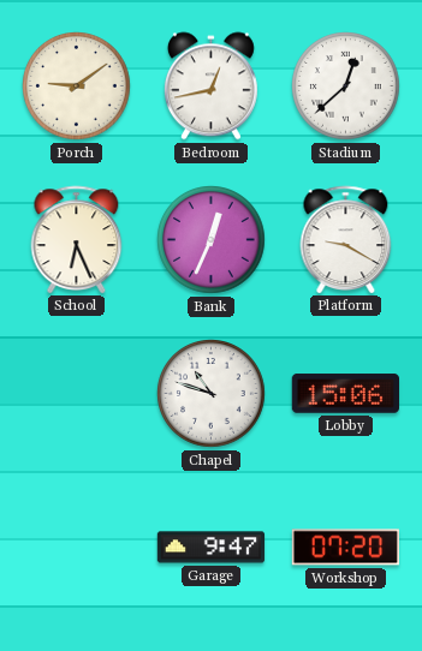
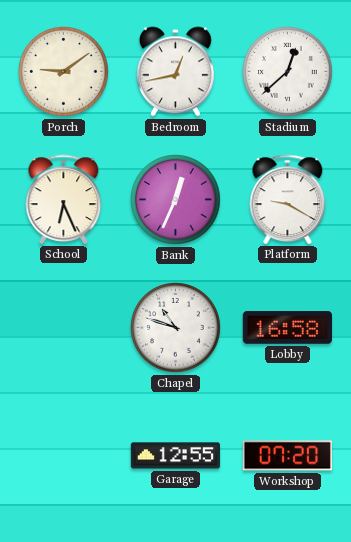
Lobby: 15:06 -> 16:58 (287, 328)
Garage: 9:47 -> 12:55 (176, 456)
